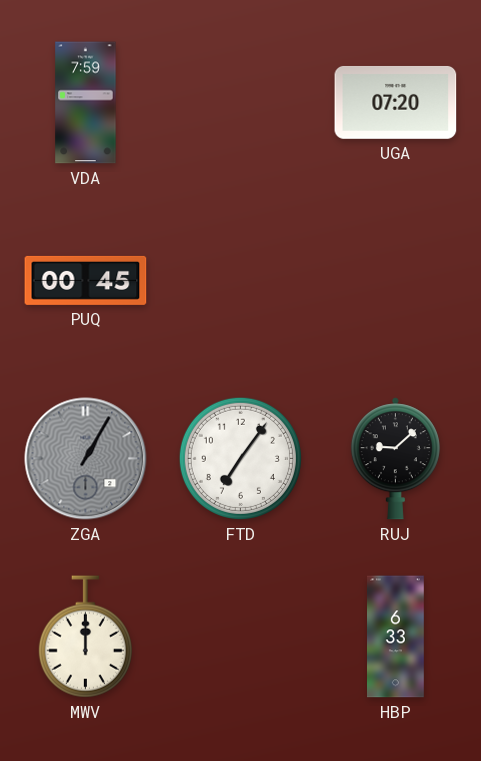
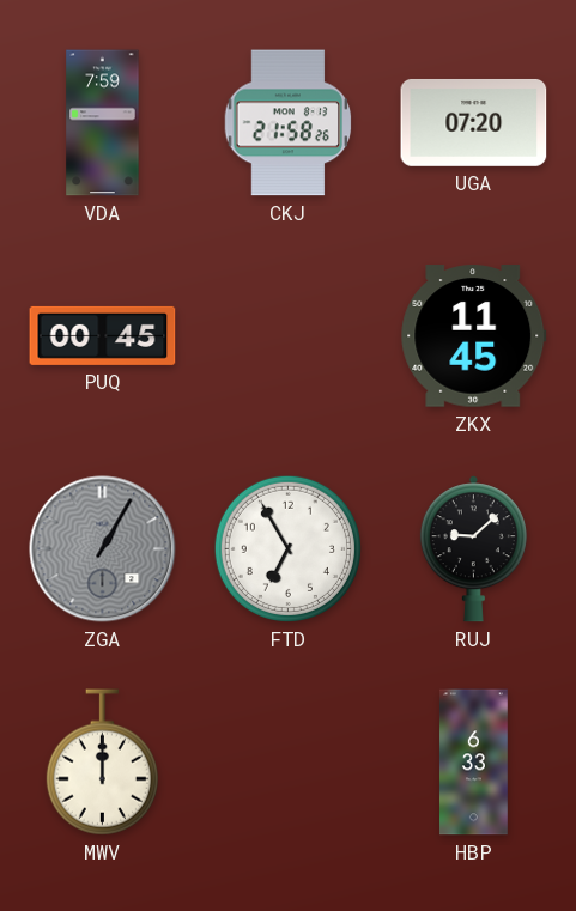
CKJ: none -> 21:58 (289, 123)
ZKX: none -> 11:45 (474, 336)
FTD: 7:06 -> 6:55 (287, 548)
